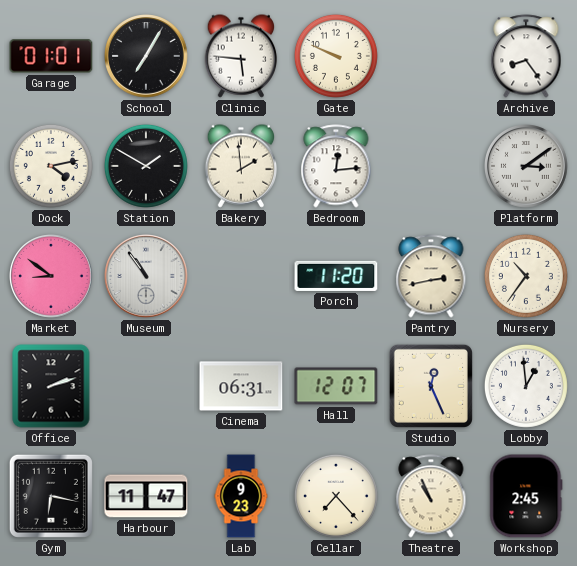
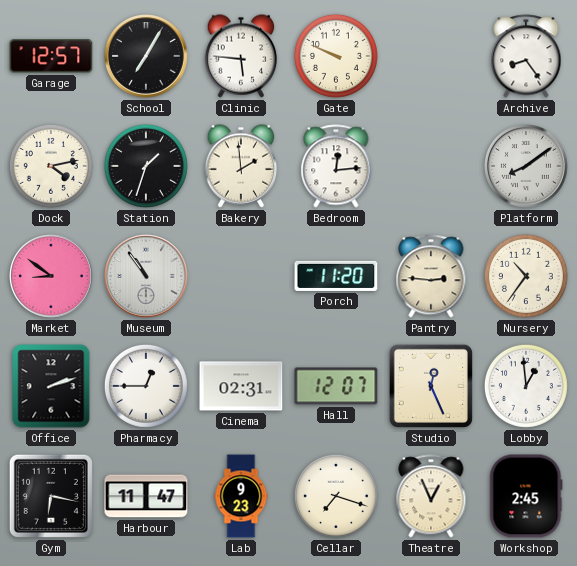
Garage: 01:01 -> 12:57 (51, 56)
Station: 1:50 -> 1:33 (146, 166)
Platform: 3:09 -> 8:09 (527, 167)
Pantry: 2:43 -> 2:46 (431, 276)
Pharmacy: none -> 12:45 (146, 386)
Cinema: 06:31 -> 02:31 (241, 386)
Cellar: 7:23 -> 7:18 (336, 496)
Theatre: 10:56 -> 12:56 (431, 496)
